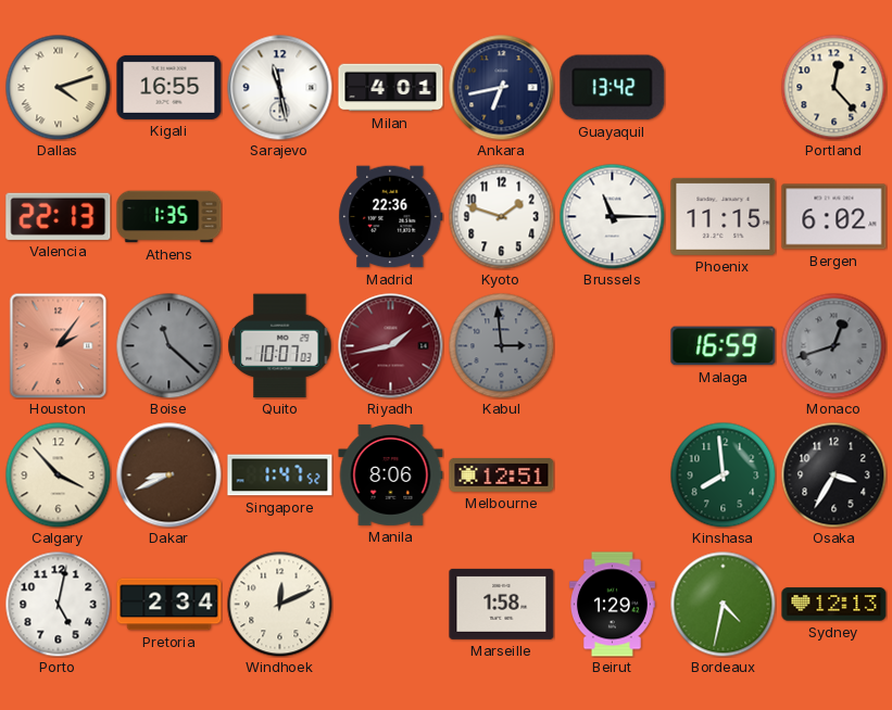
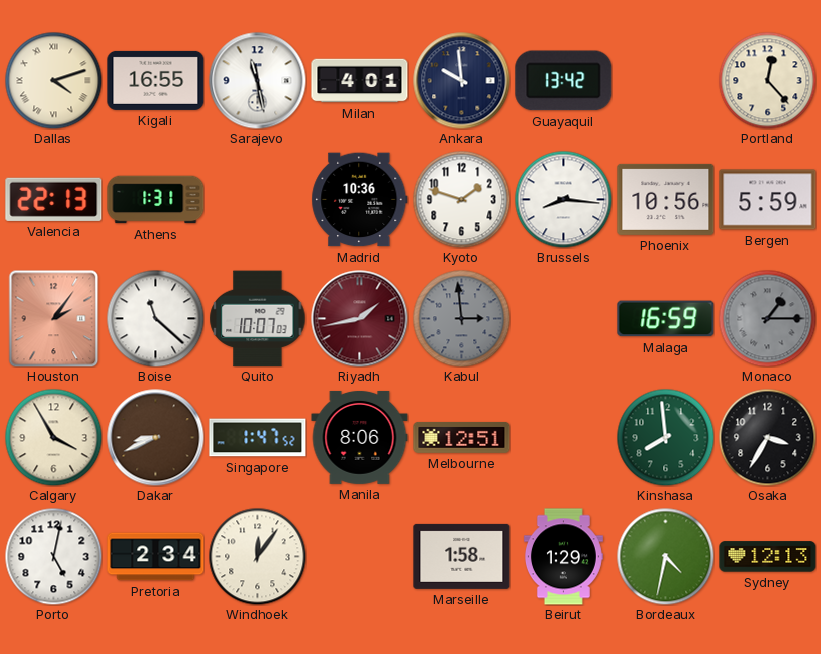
Ankara: 6:43 -> 9:59 (462, 81)
Athens: 1:35 -> 1:31 (156, 200)
Madrid: 22:36 -> 10:36 (360, 200)
Brussels: 11:15 -> 8:16 (563, 199)
Phoenix: 11:15 -> 10:56 (666, 199)
Bergen: 6:02 -> 5:59 (768, 200)
Boise dial: grey -> white (155, 318)
Monaco: 12:42 -> 1:15 (767, 318)
Calgary: 3:53 -> 3:55 (53, 437)
Windhoek: 12:11 -> 12:06 (257, 556)
